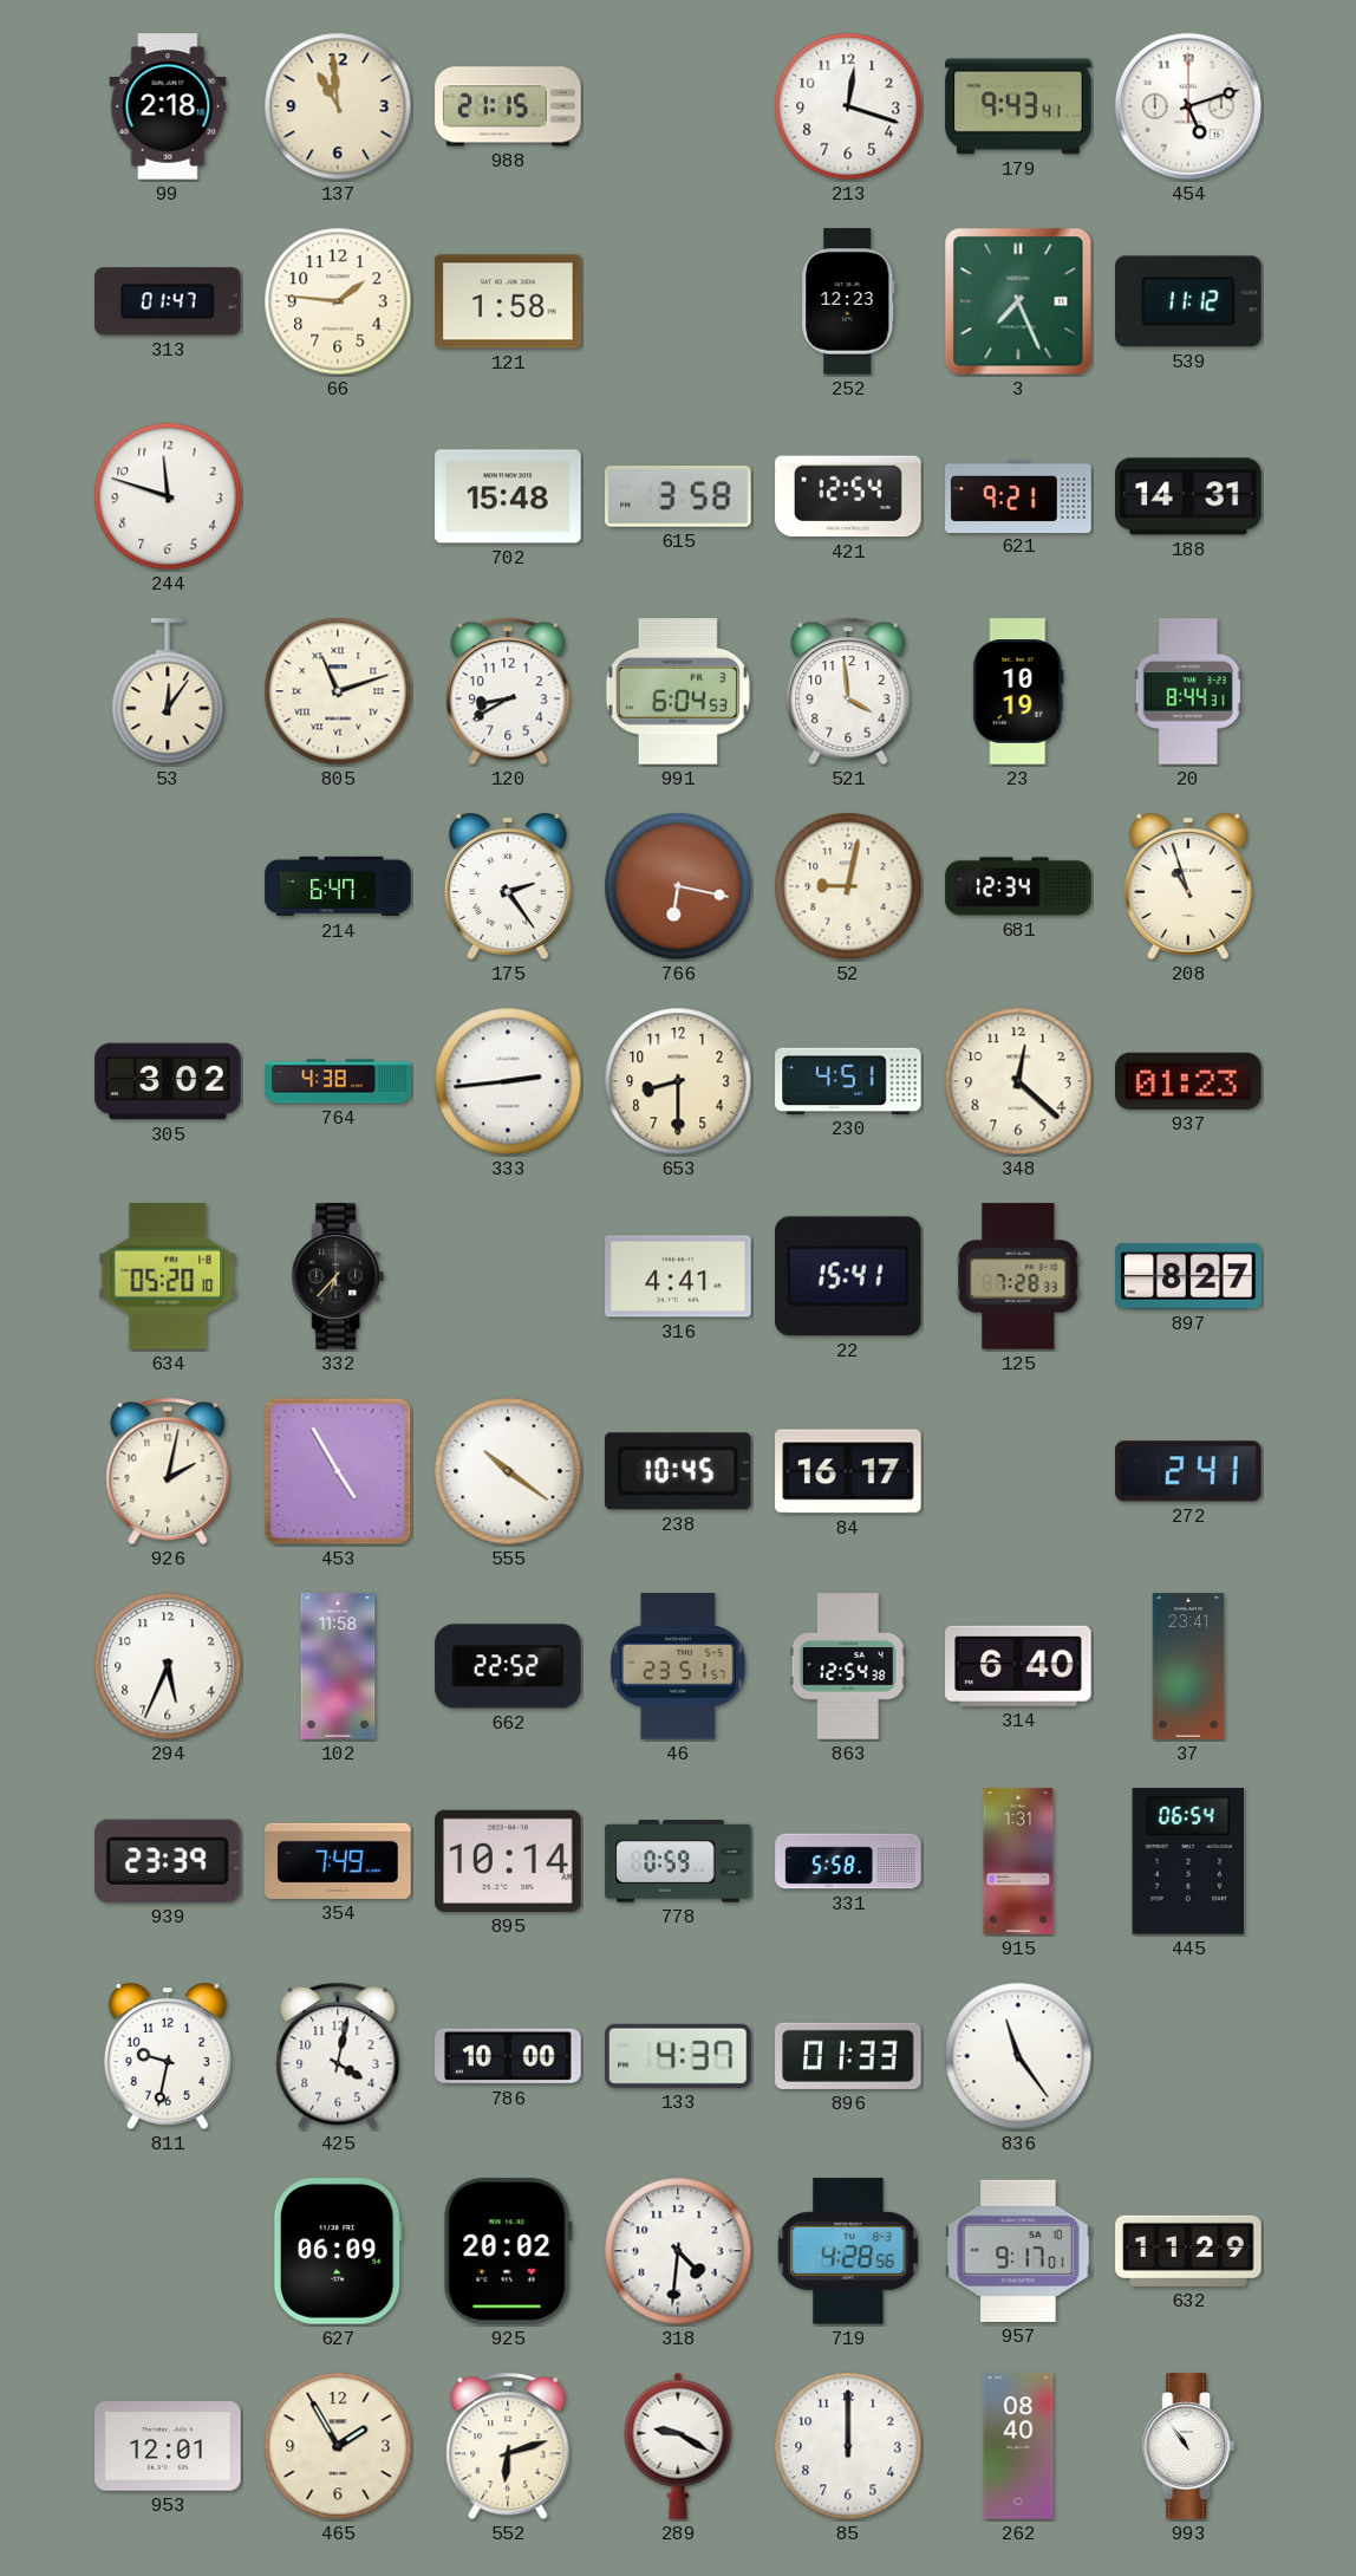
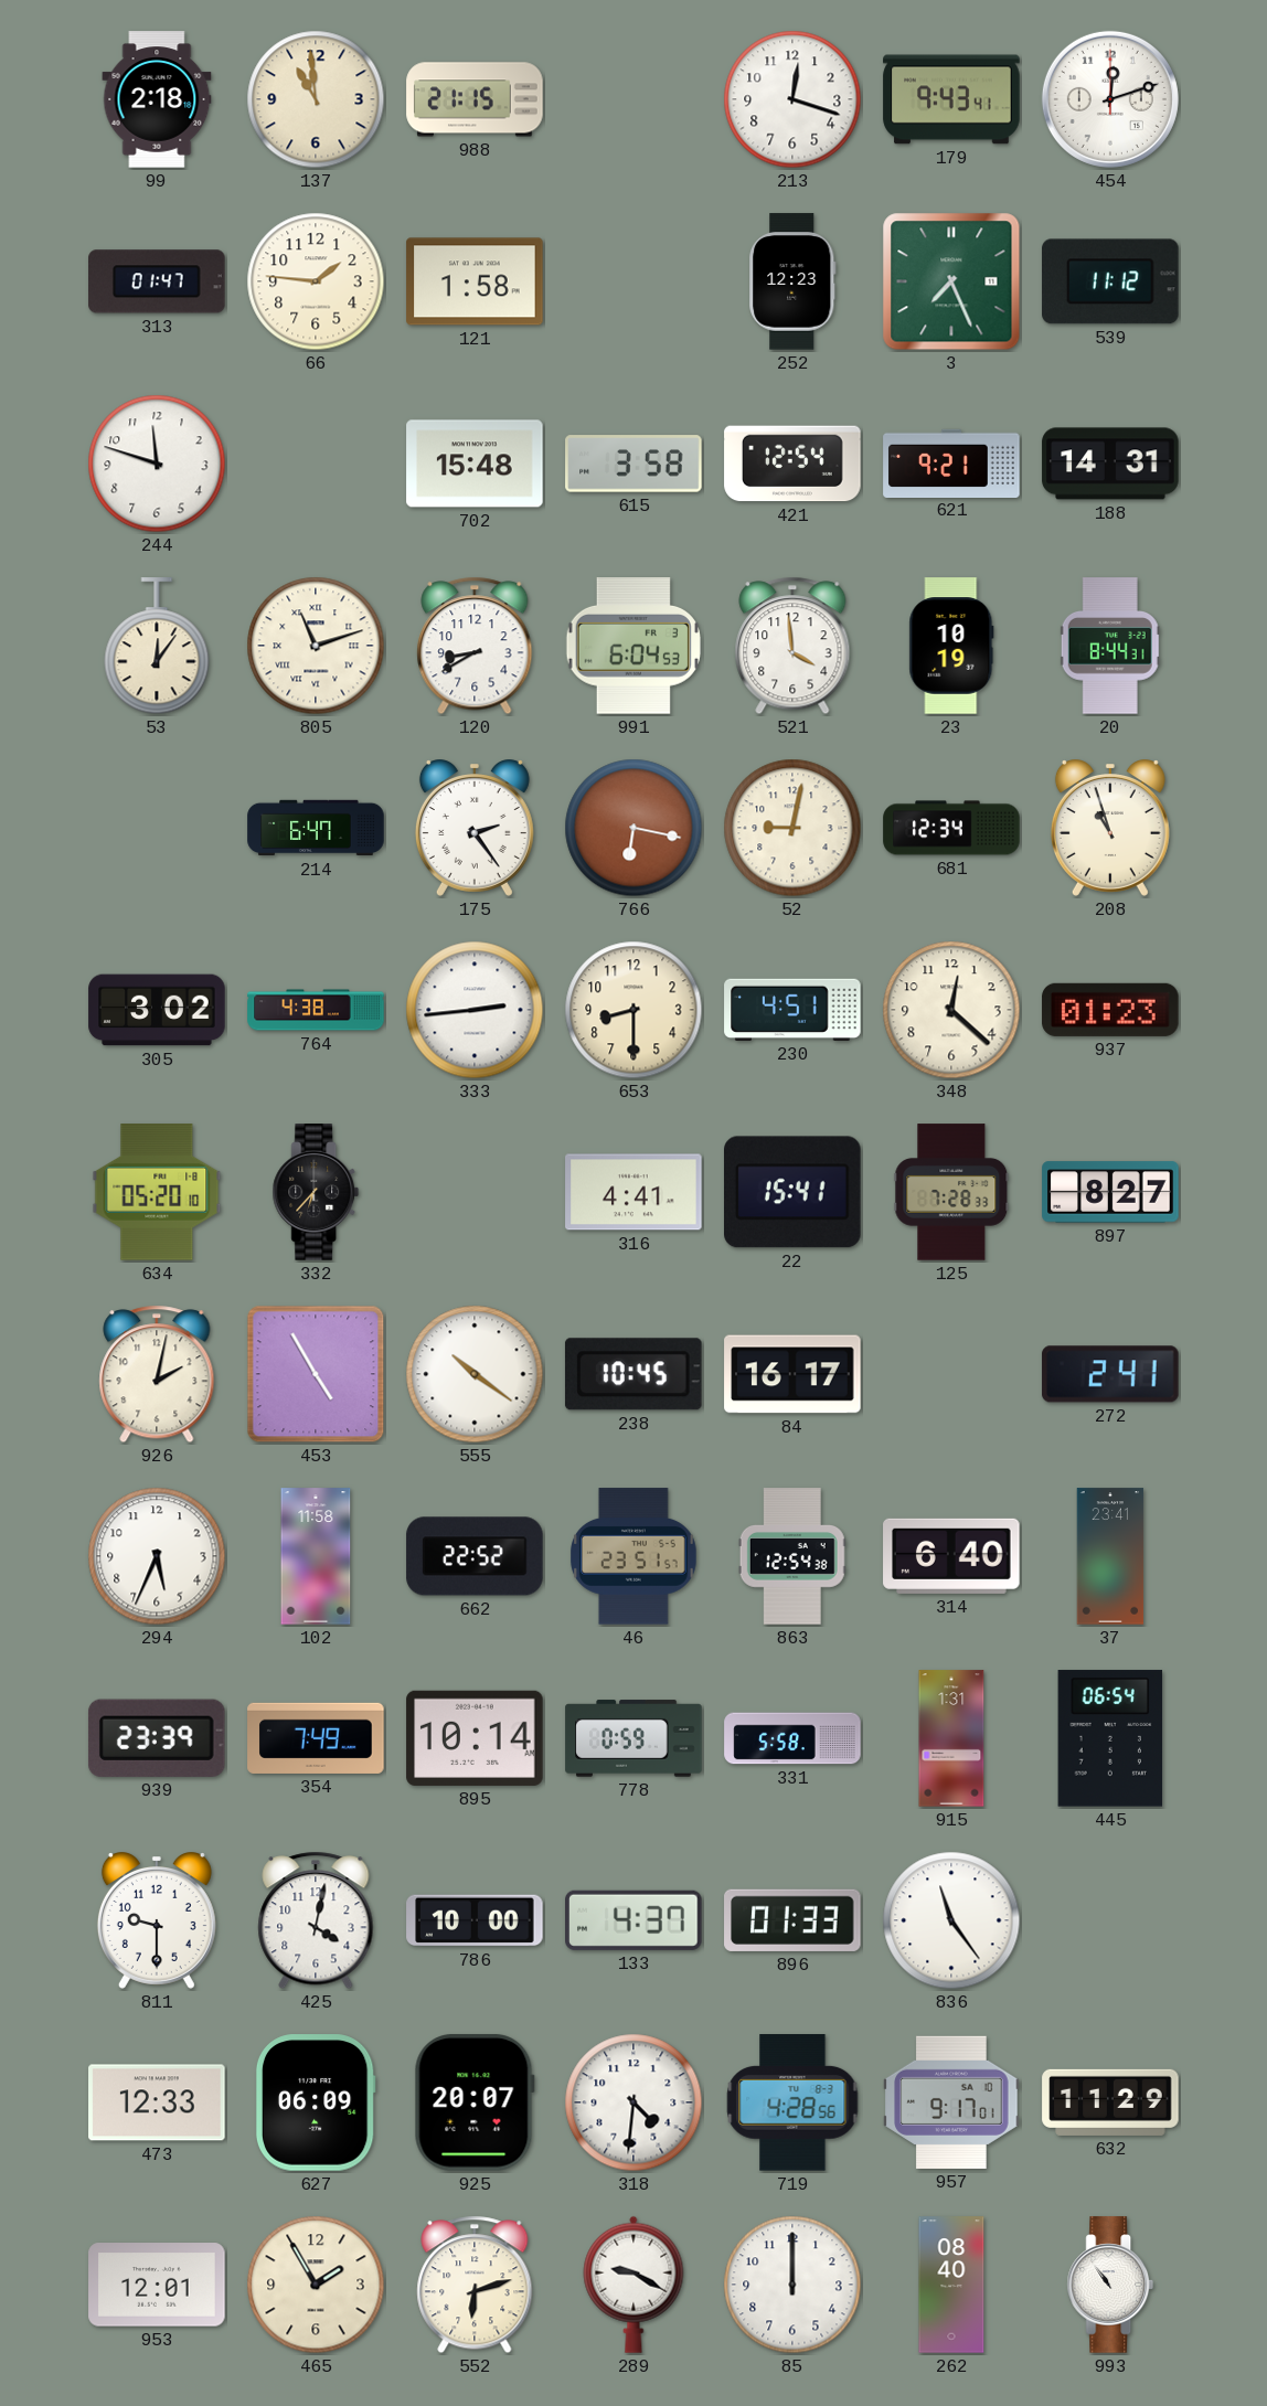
454: 5:12 -> 12:12 (1110, 99)
811: 9:32 -> 9:30 (157, 1921)
473: none -> 12:33 (157, 2102)
925: 20:02 -> 20:07 (475, 2102)
